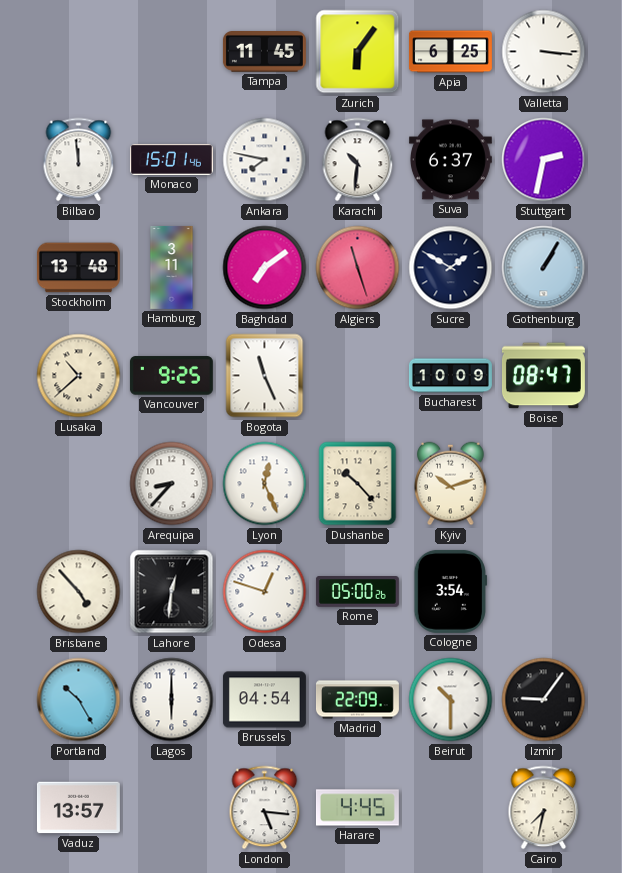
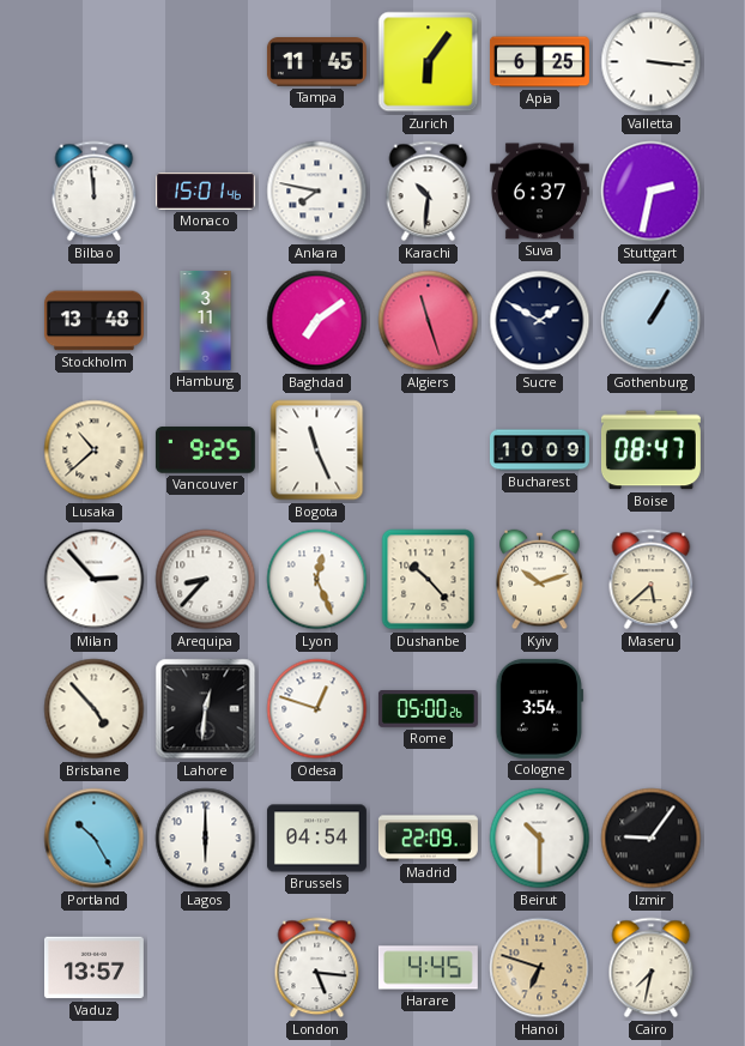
Milan: none -> 2:53 (95, 580)
Maseru: none -> 5:38 (652, 580)
Hanoi: none -> 6:48 (540, 968)
